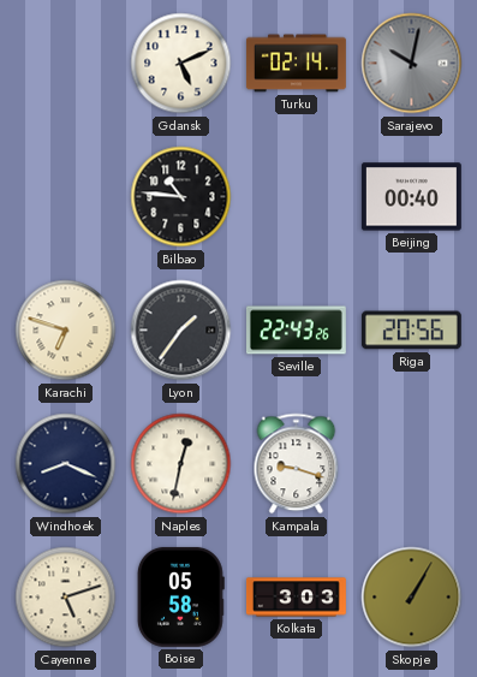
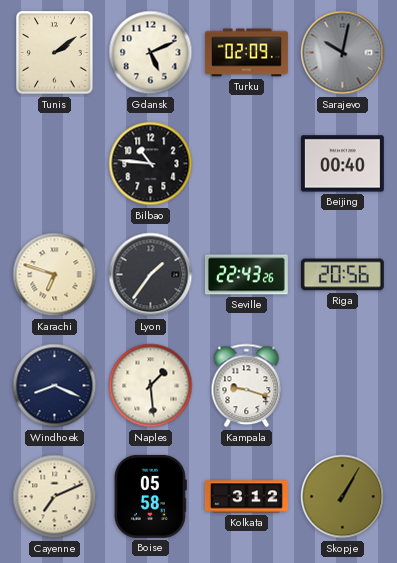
Tunis: none -> 2:09 (55, 53)
Turku: 02:14 -> 02:09 (246, 53)
Naples: 12:32 -> 1:29 (151, 386)
Cayenne: 5:12 -> 7:11 (55, 497)
Kolkata: 3:03 -> 3:12 (246, 497)
